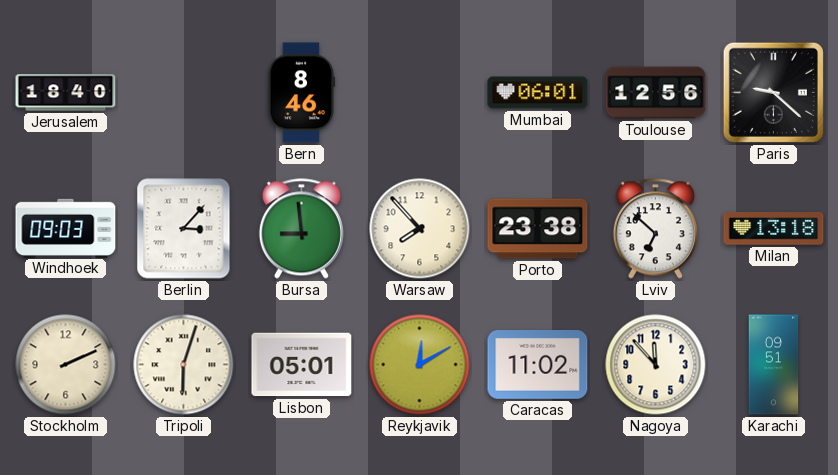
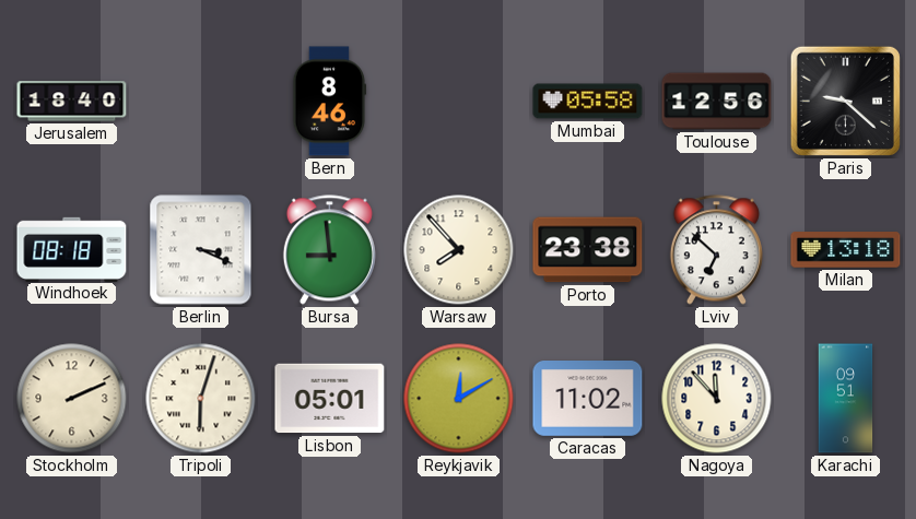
Mumbai: 06:01 -> 05:58 (588, 102)
Windhoek: 09:03 -> 08:18 (72, 249)
Berlin: 3:07 -> 3:19 (201, 250)
